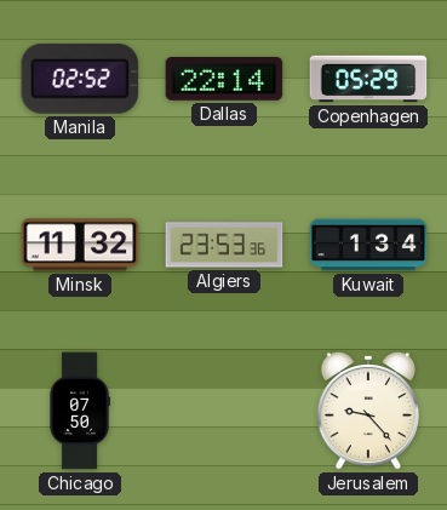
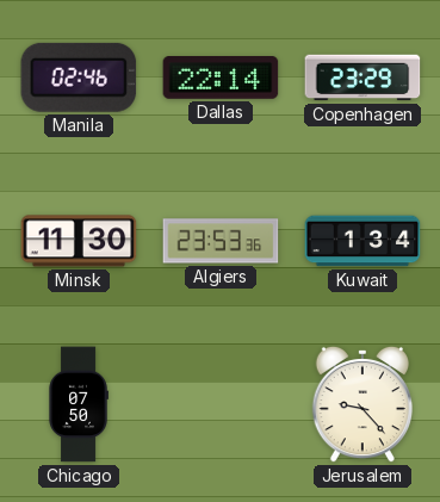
Manila: 02:52 -> 02:46 (79, 78)
Copenhagen: 05:29 -> 23:29 (362, 78)
Minsk: 11:32 -> 11:30 (79, 241)
